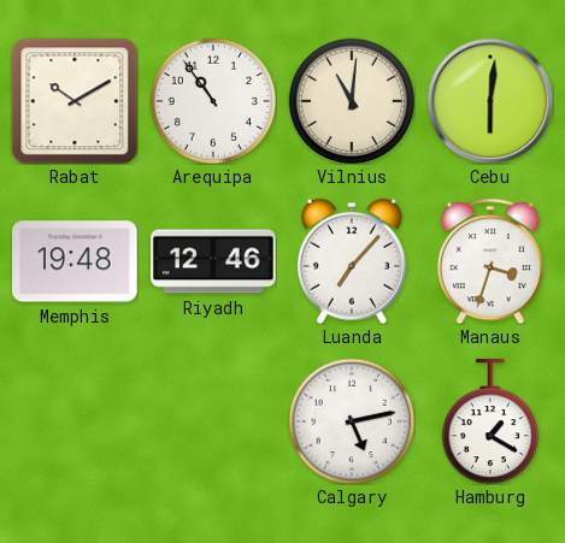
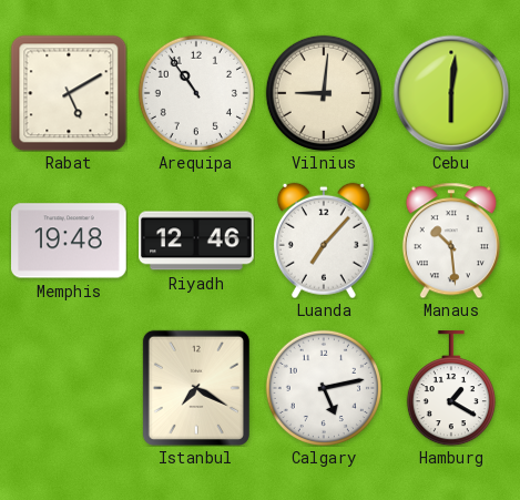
Rabat: 10:10 -> 5:10 (69, 93)
Vilnius: 11:01 -> 9:01 (324, 93)
Manaus: 3:33 -> 10:29 (451, 241)
Istanbul: none -> 7:20 (196, 388)
